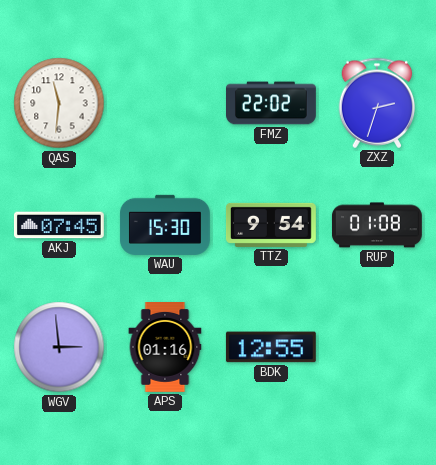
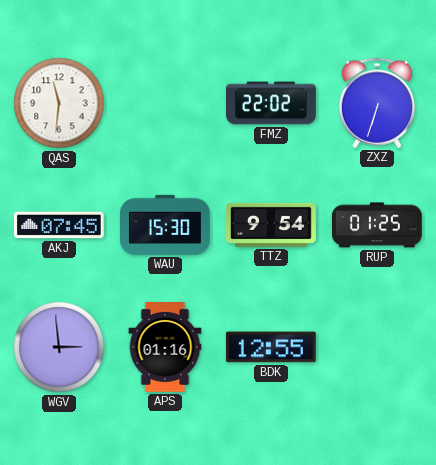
ZXZ: 2:33 -> 6:33 (377, 103)
RUP: 01:08 -> 01:25 (377, 225)
